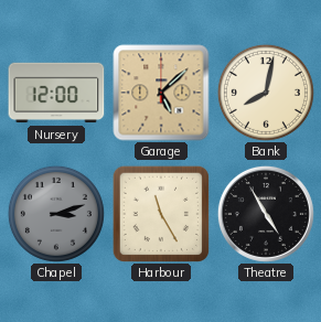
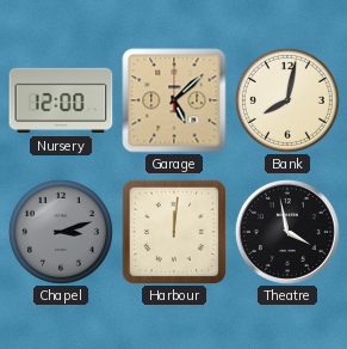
Harbour: 11:25 -> 12:01 (173, 231)
Theatre: 4:55 -> 3:58 (287, 232)
